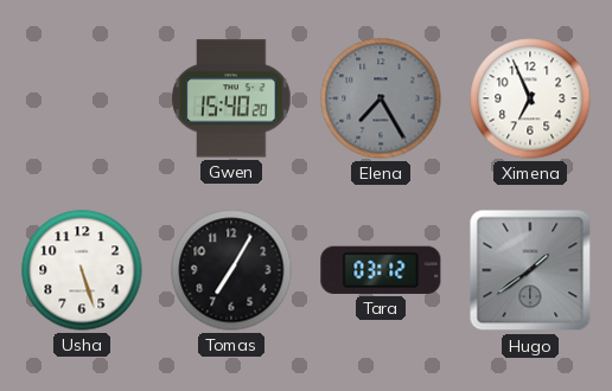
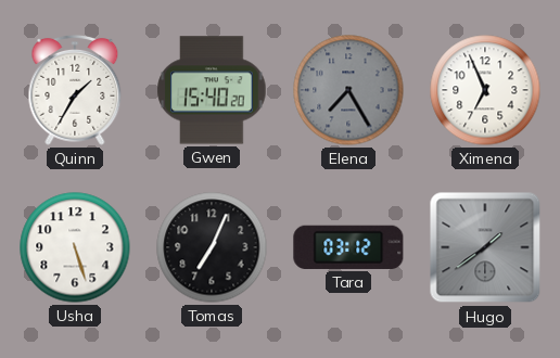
Quinn: none -> 1:35 (75, 90)
Tomas: 7:05 -> 7:04 (212, 247)
